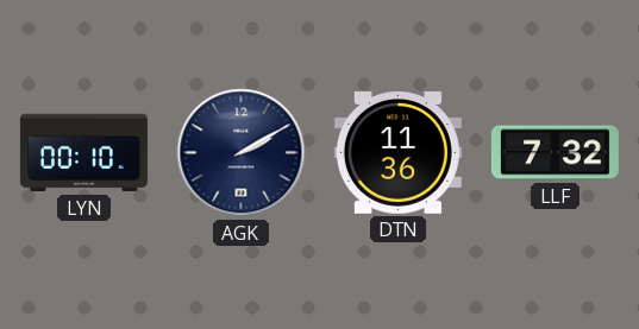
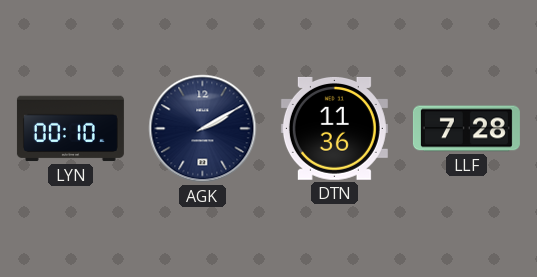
LLF: 7:32 -> 7:28 (466, 129)
